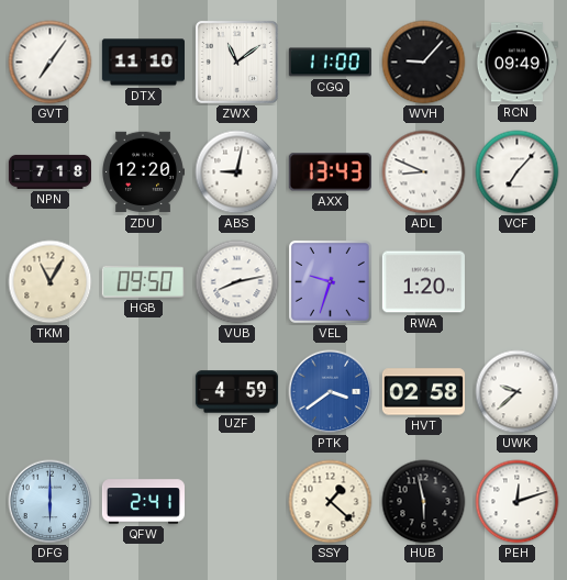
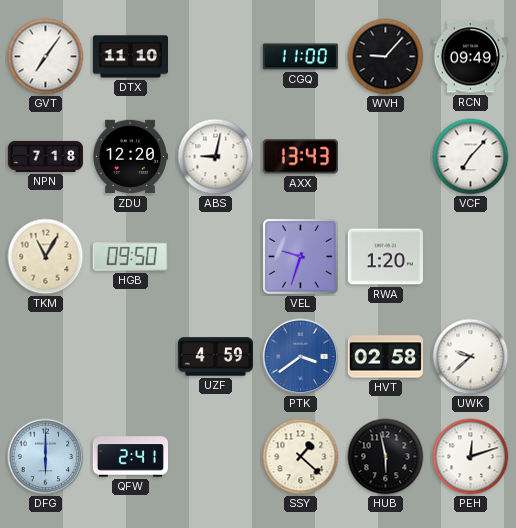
ZWX: 11:09 -> none (236, 62)
ADL: 8:49 -> none (424, 172)
VUB: 8:13 -> none (237, 282)
